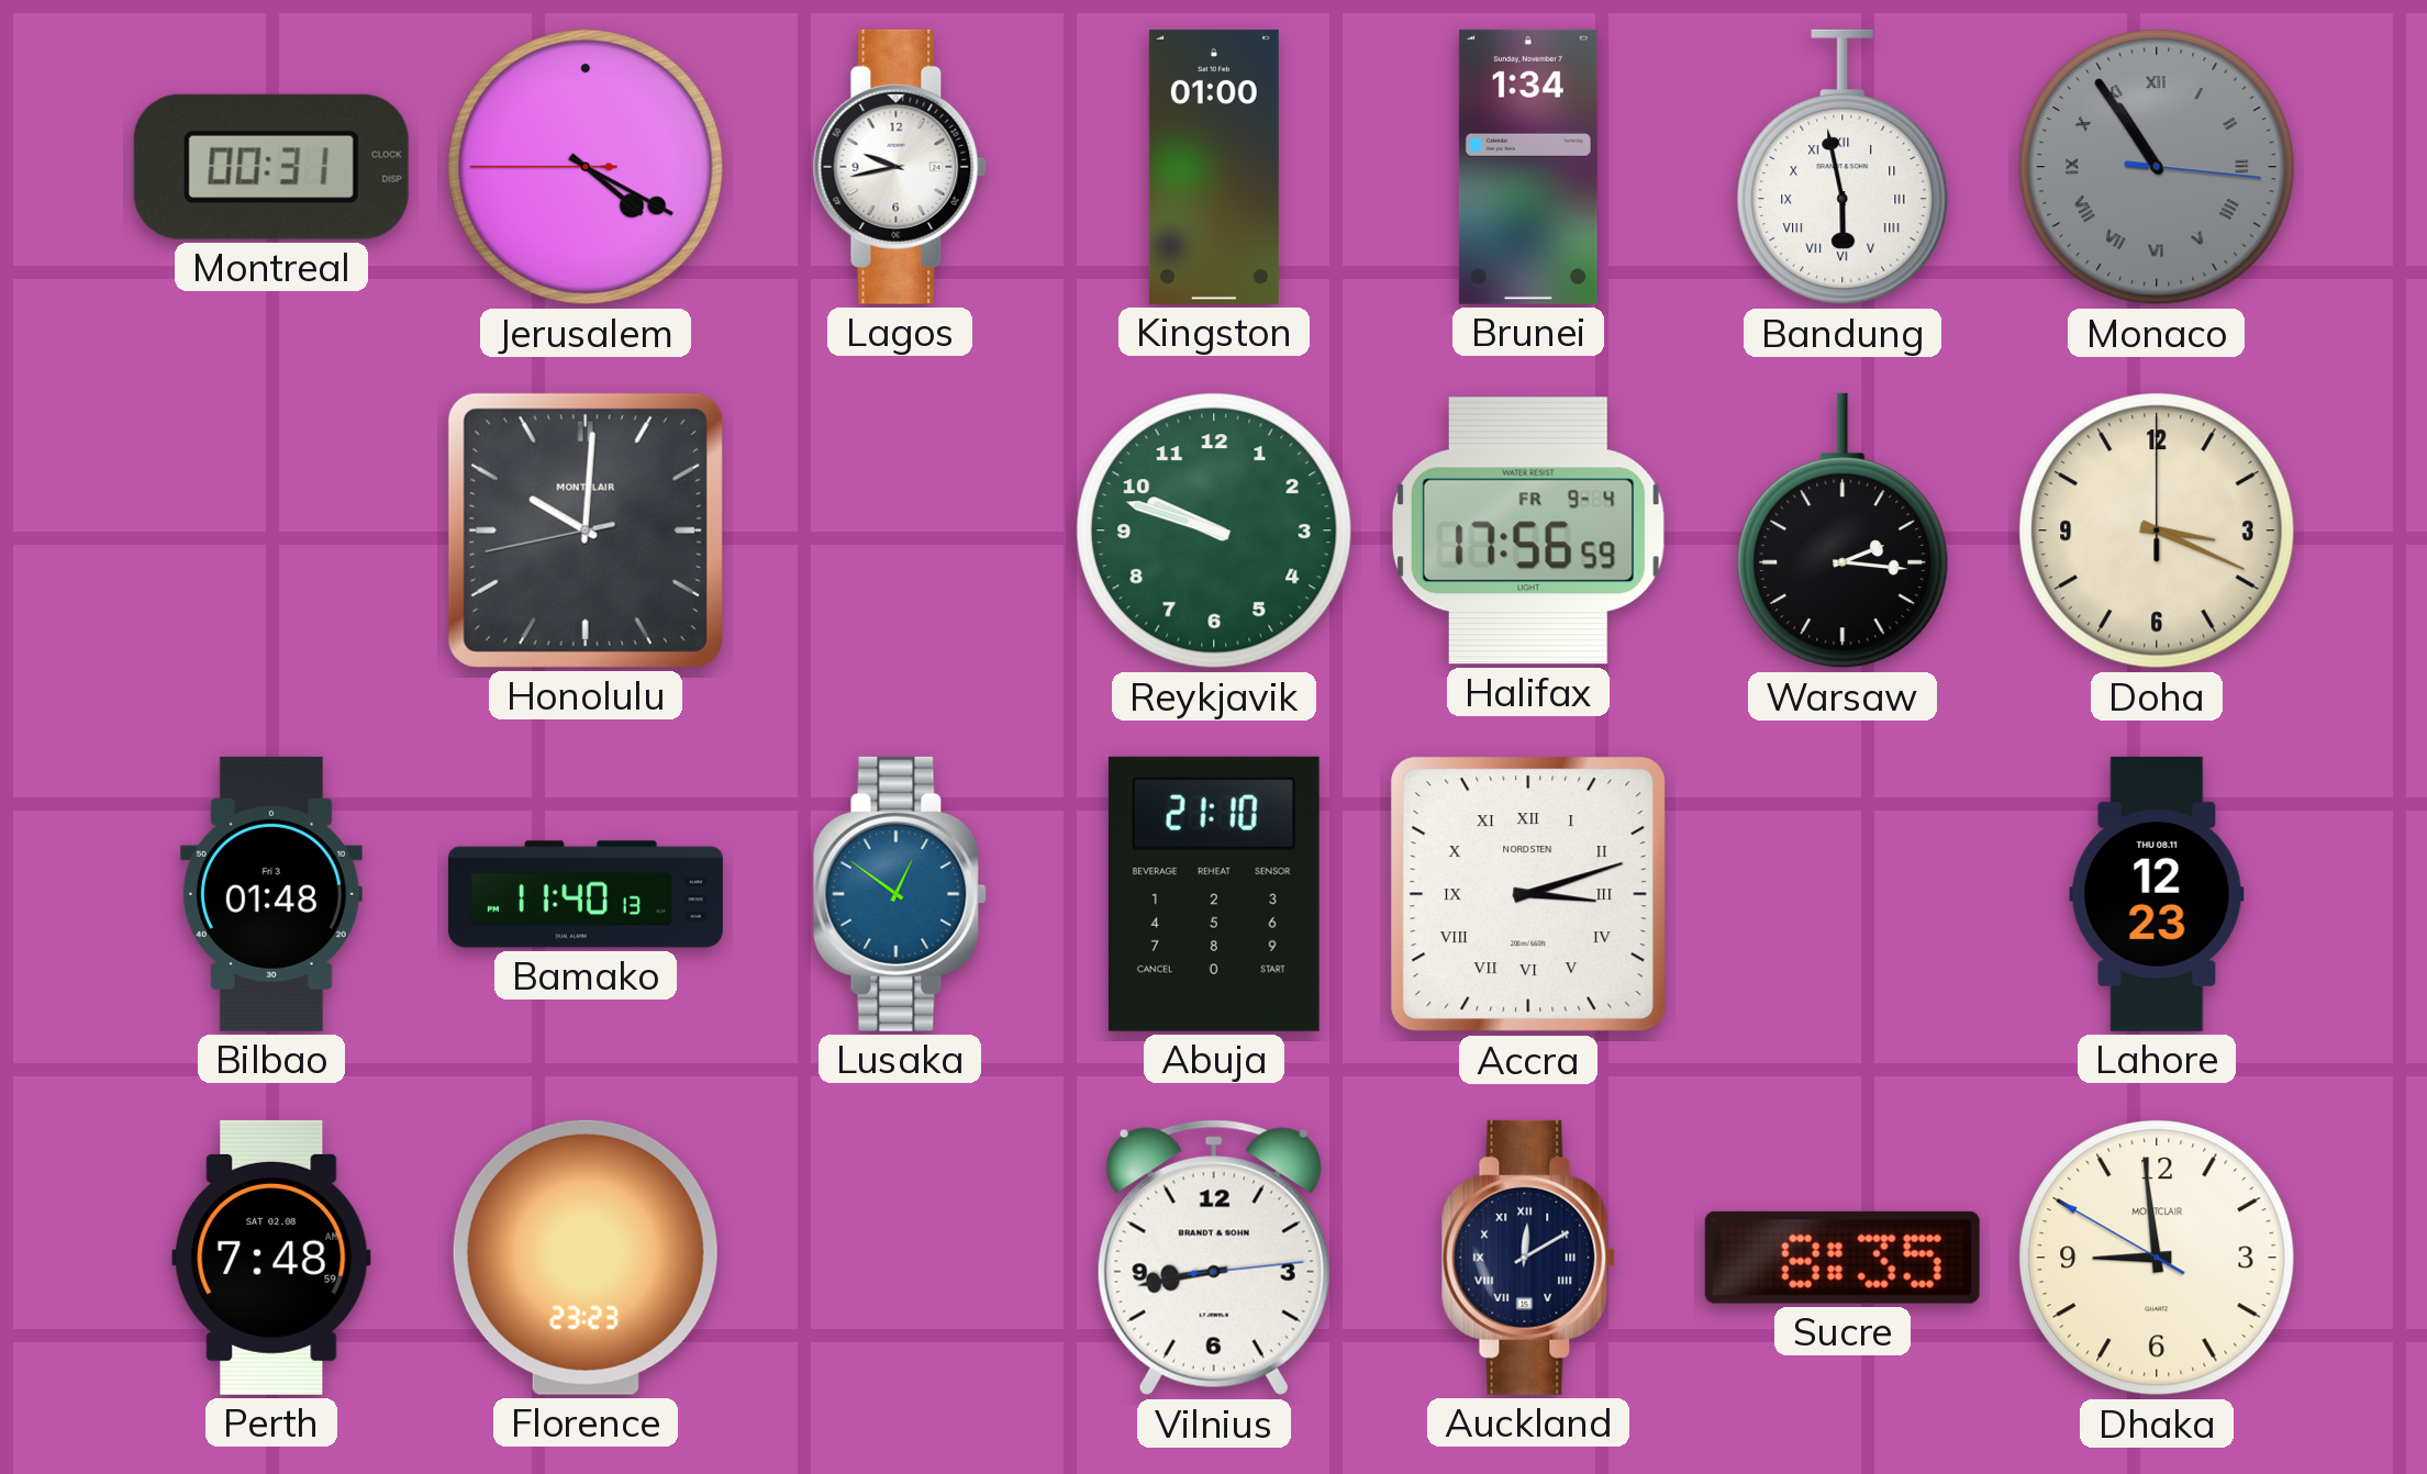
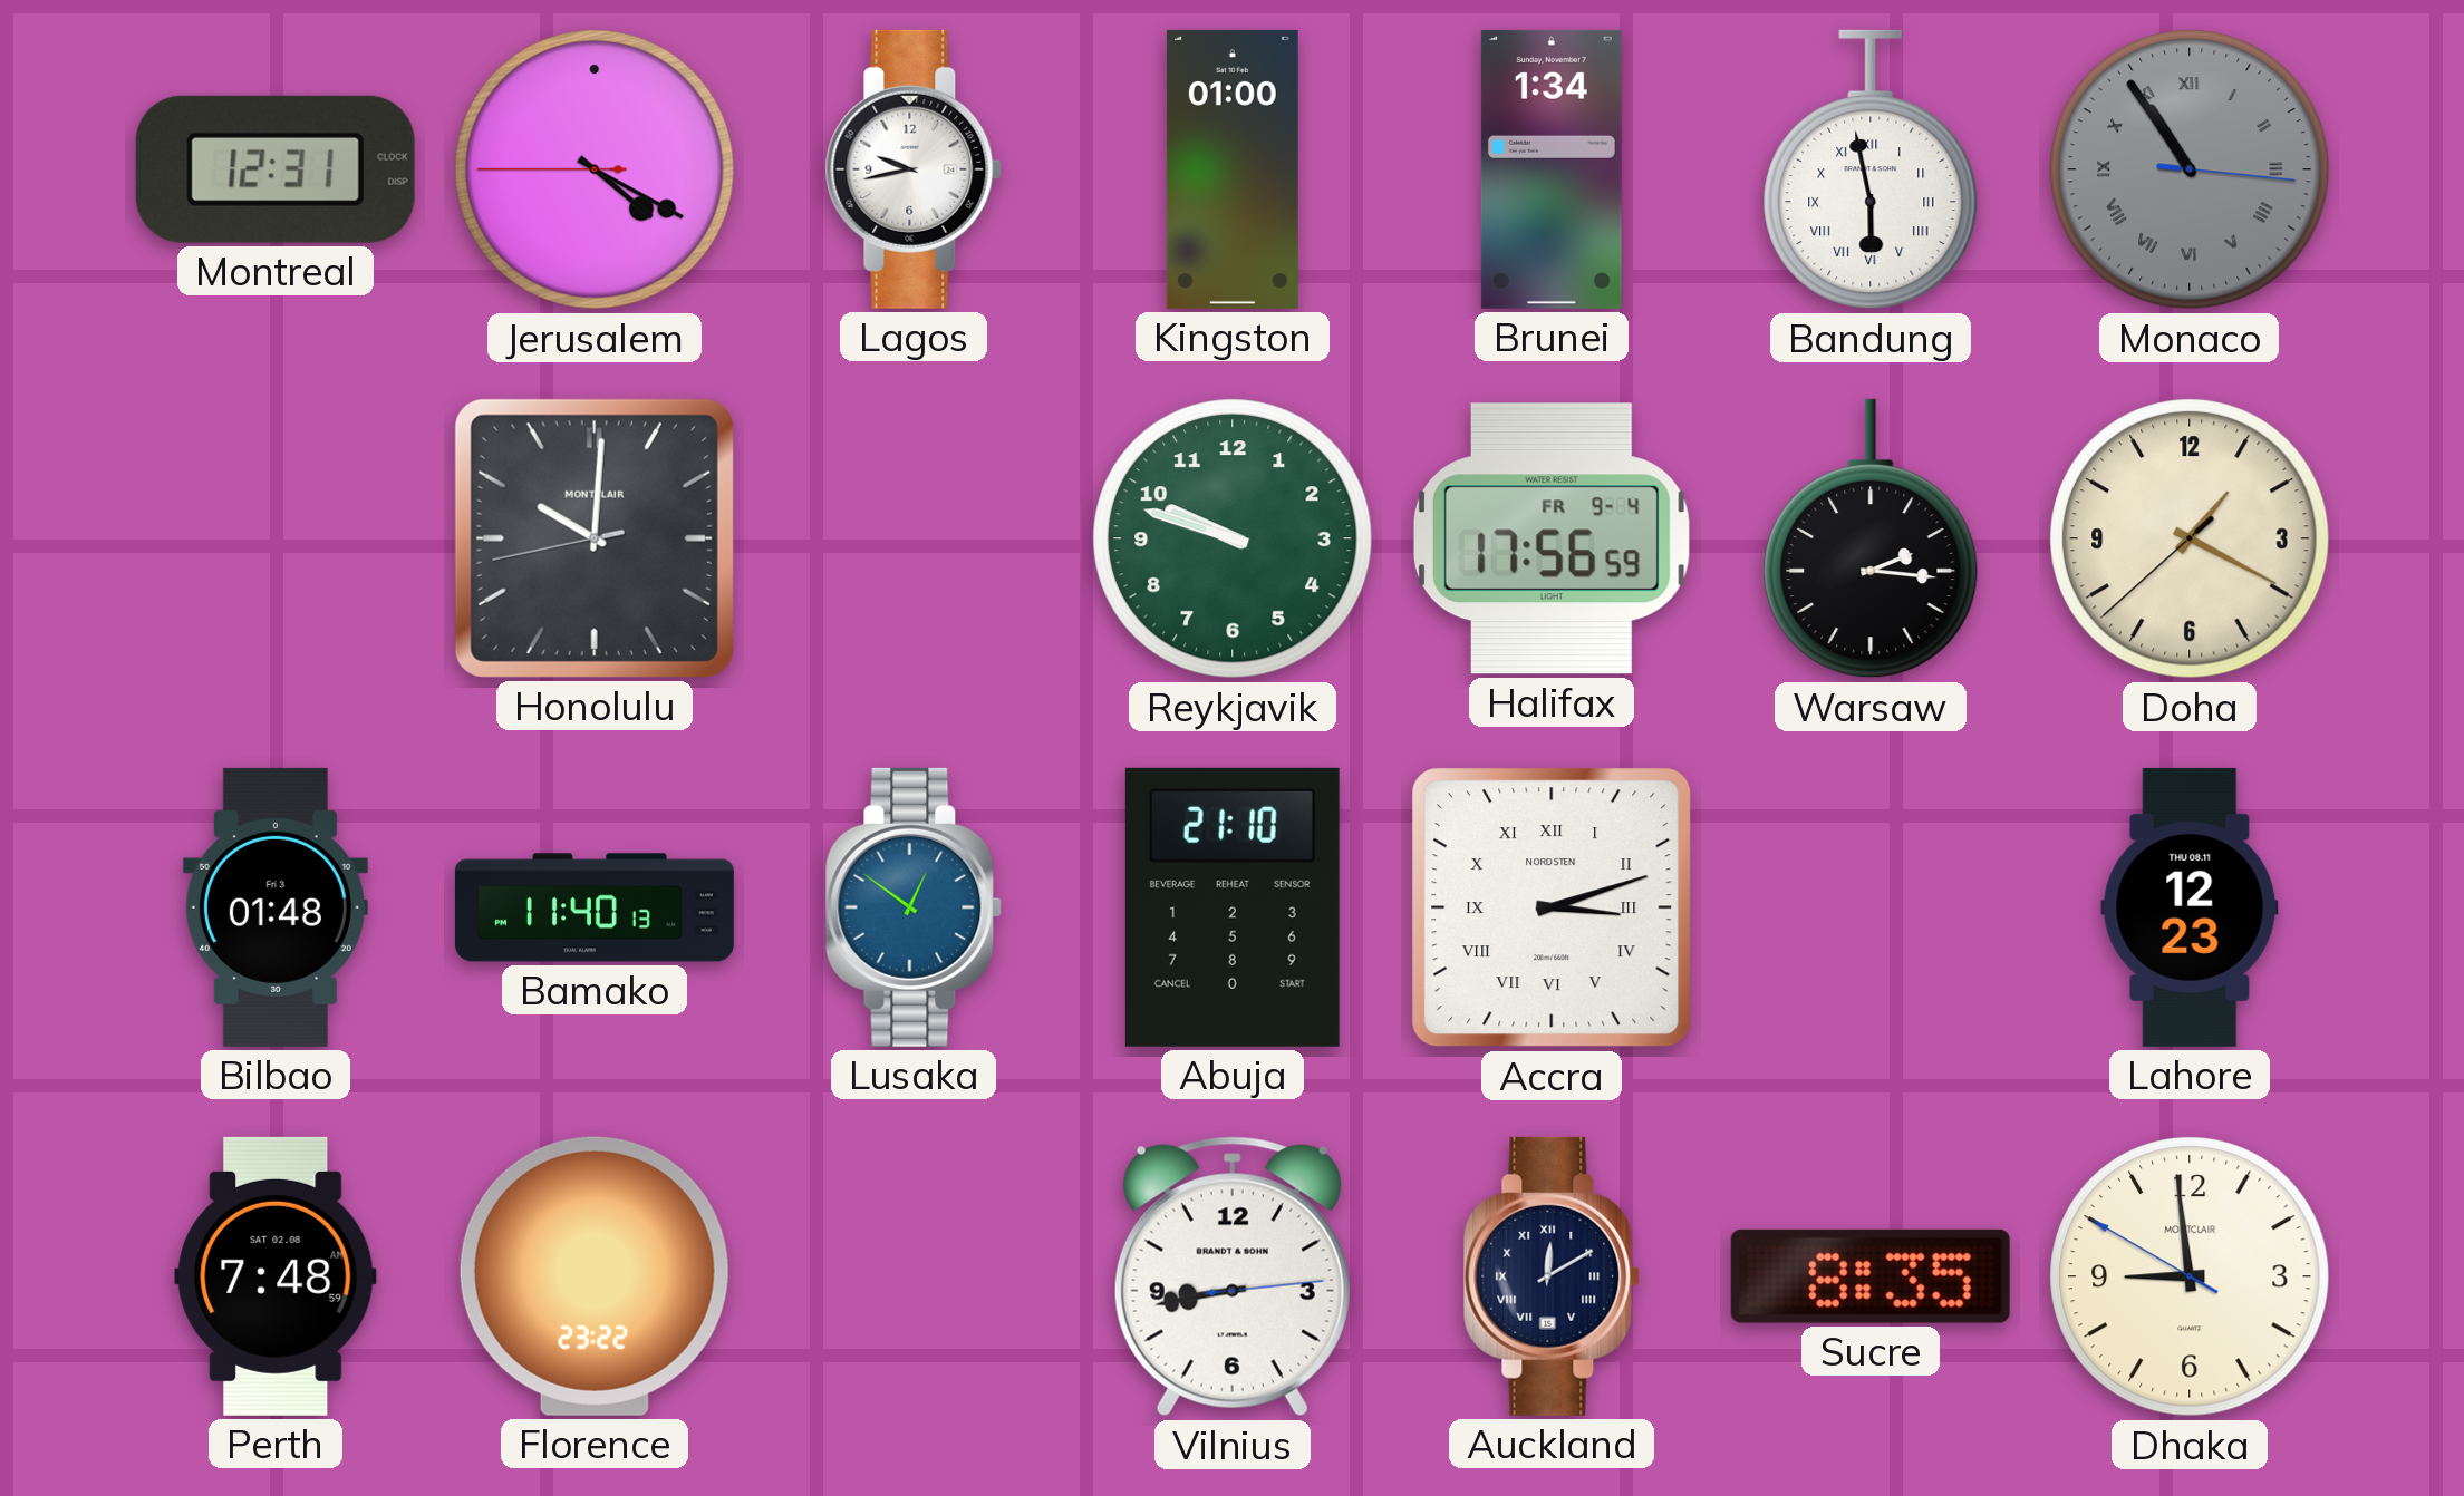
Montreal: 00:31 -> 12:31 (276, 169)
Doha: 3:19 -> 1:19 (2190, 538)
Florence: 23:23 -> 23:22 (595, 1276)
